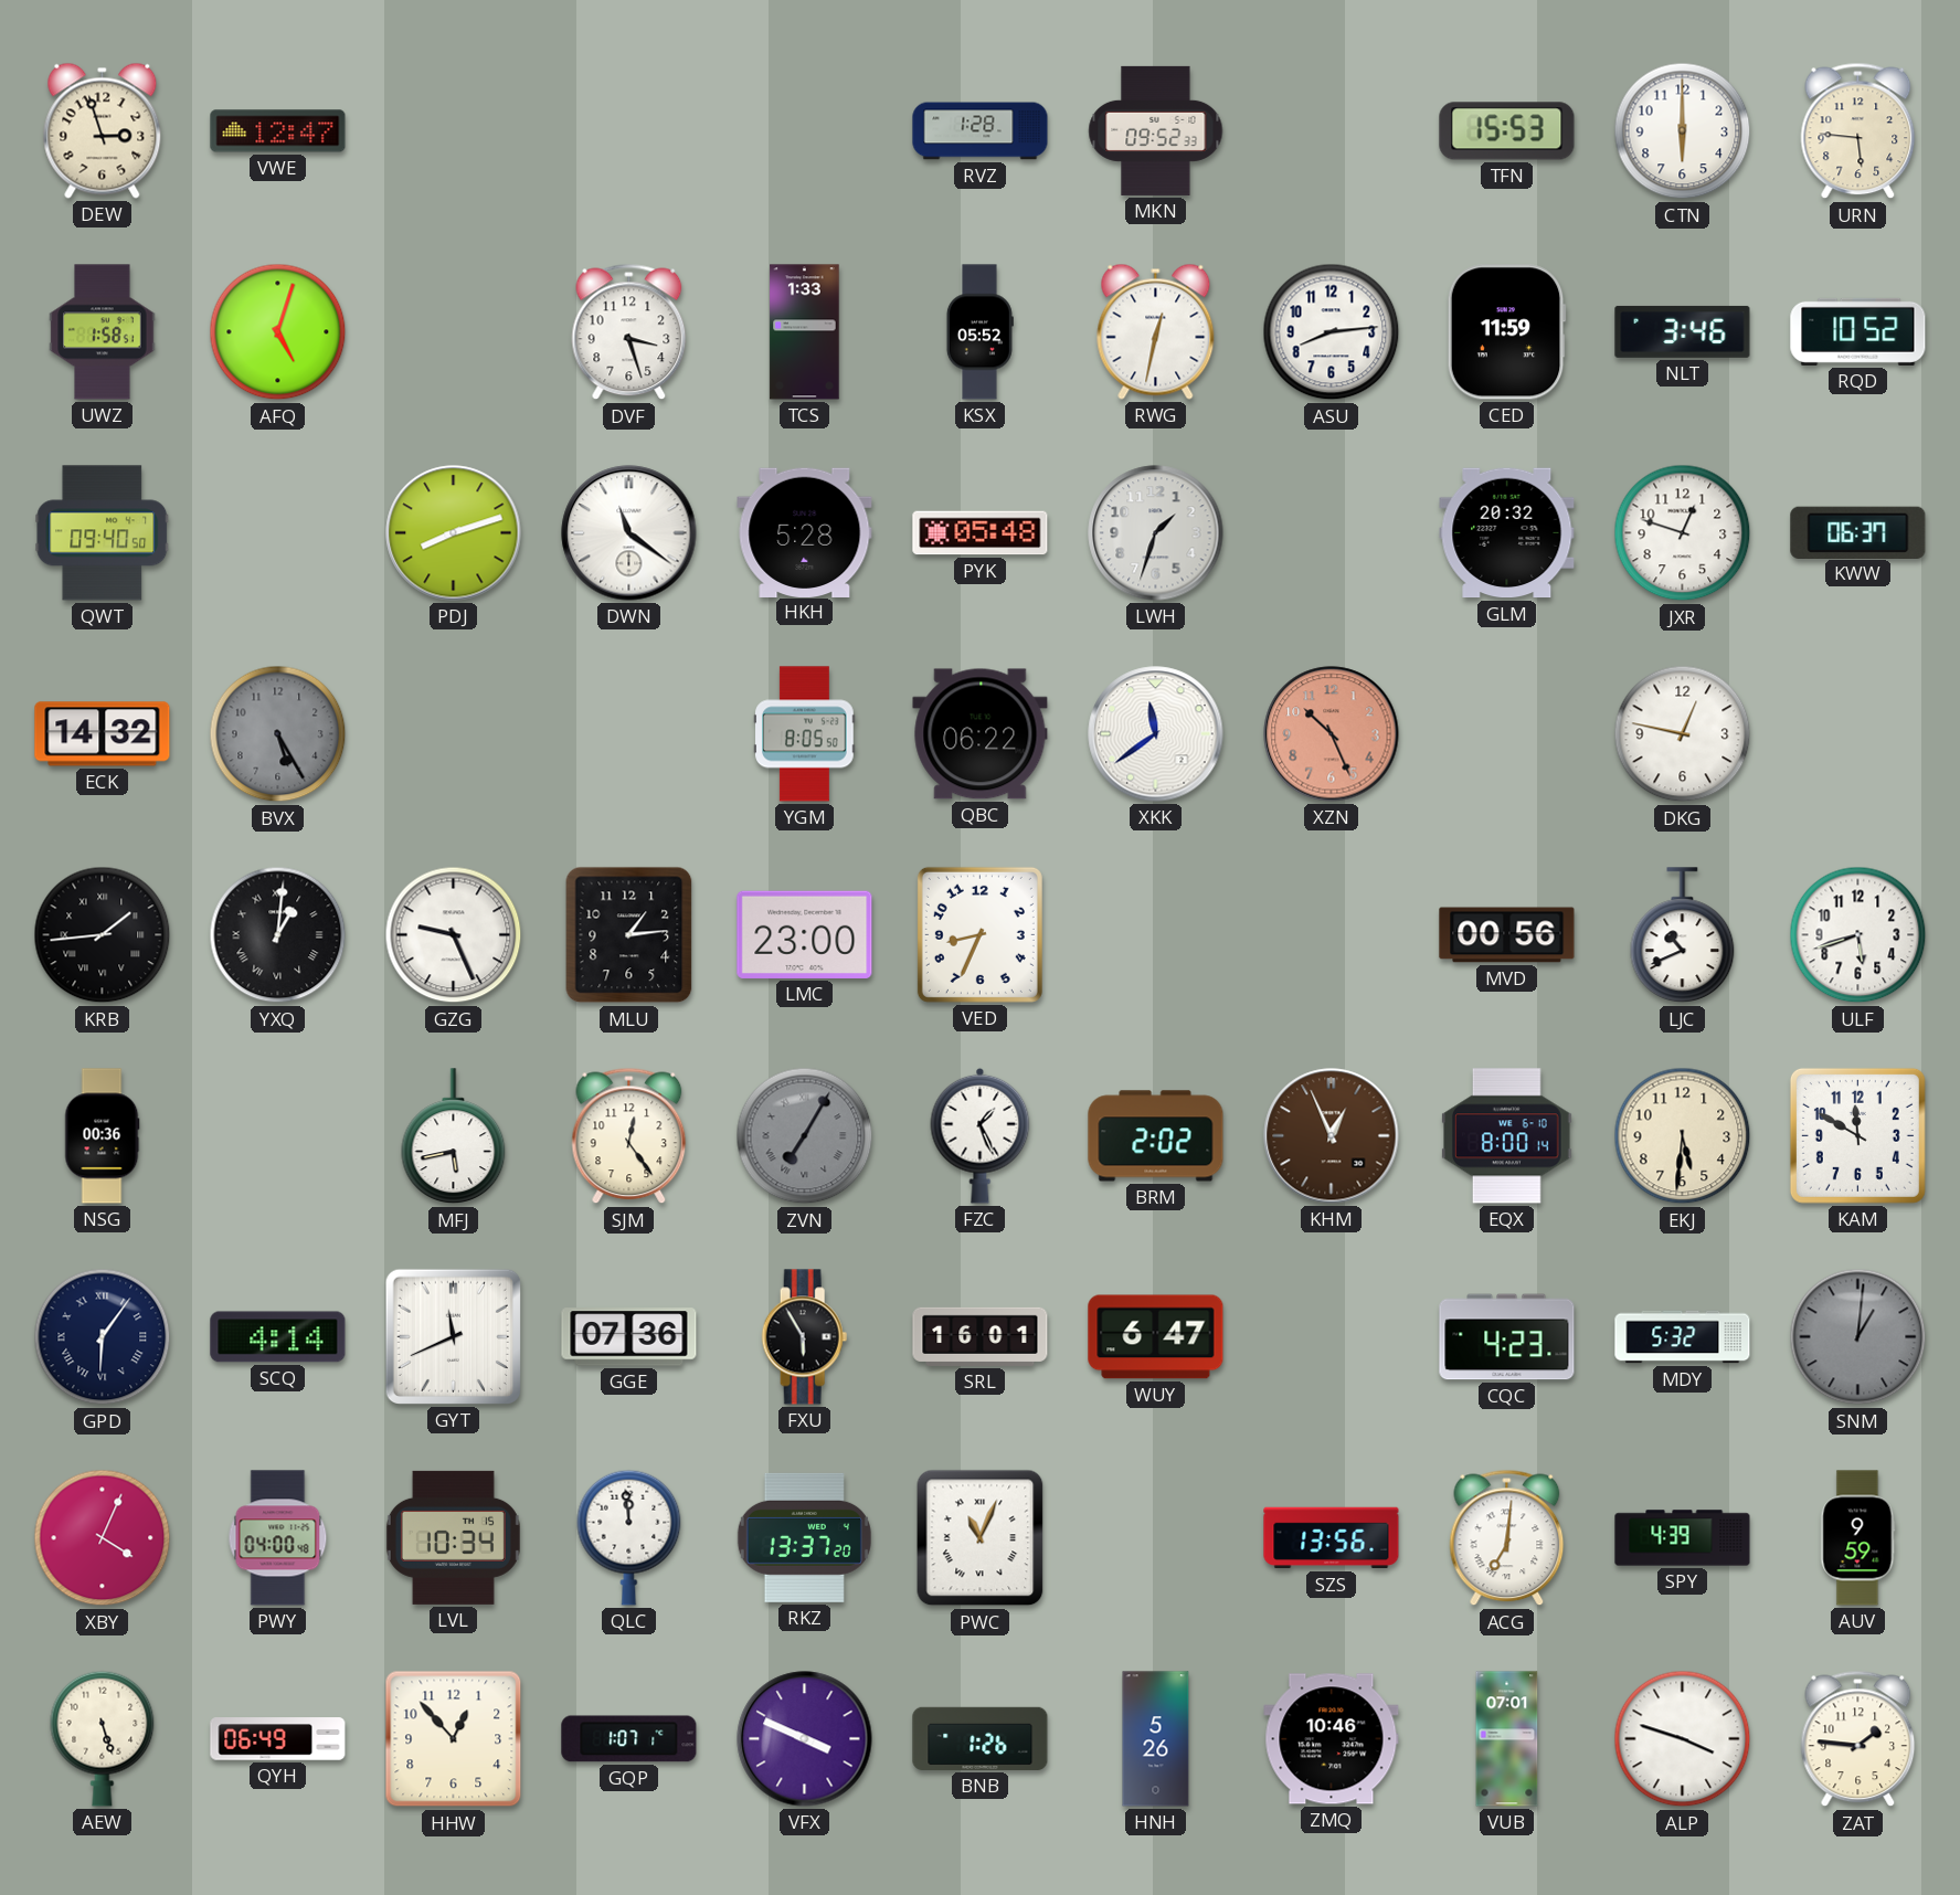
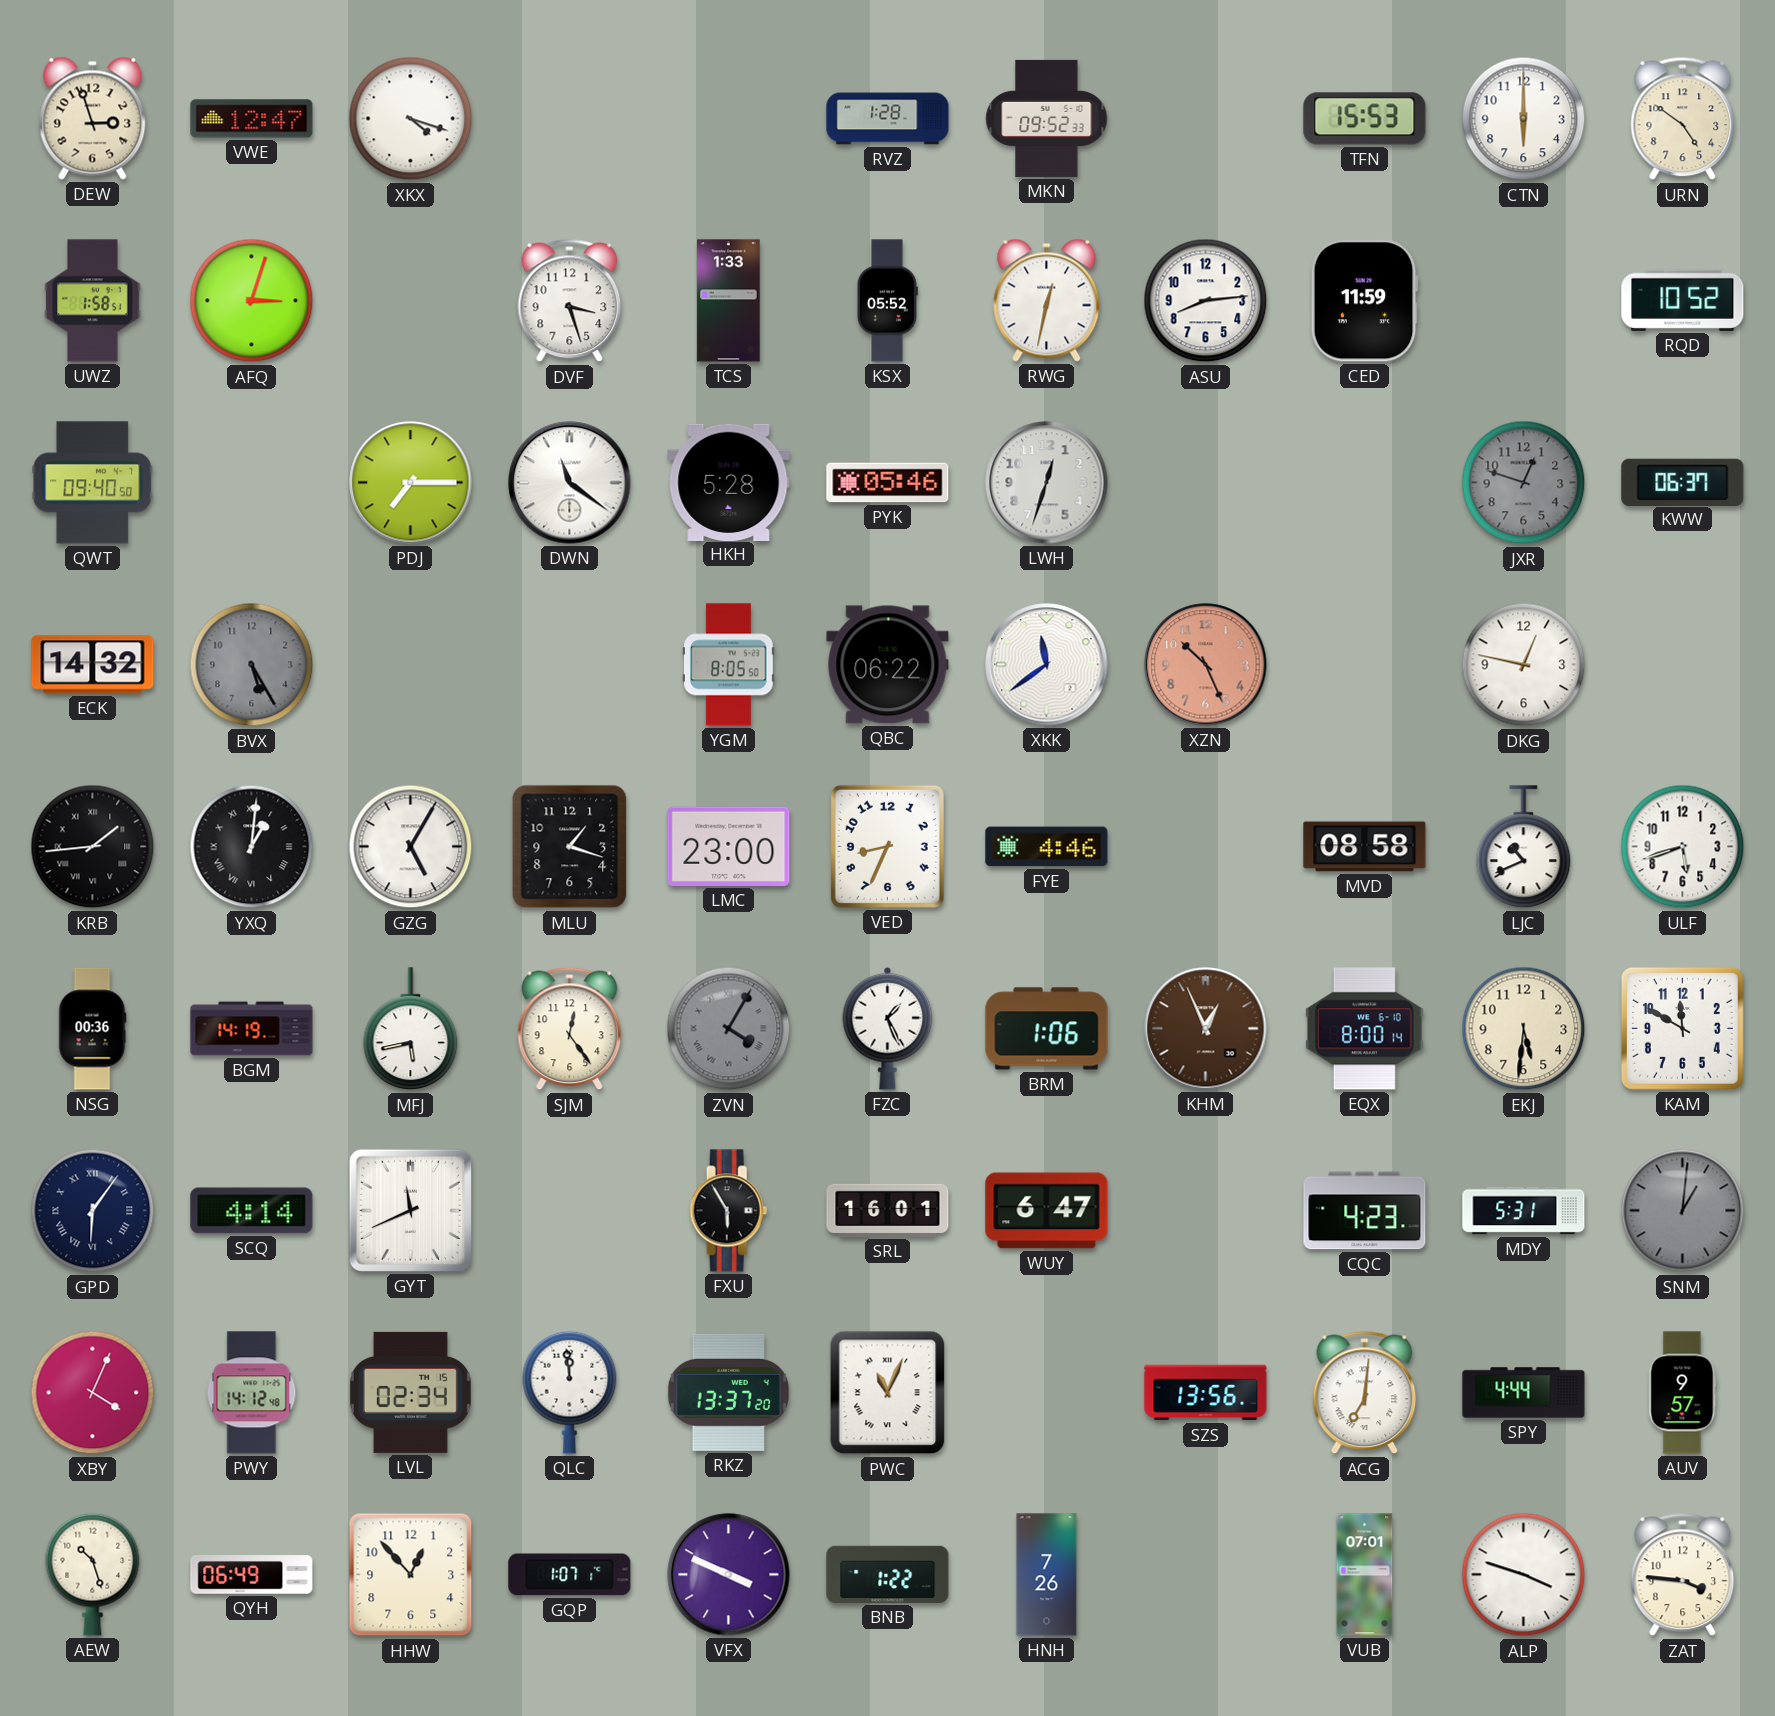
XKX: none -> 4:18 (411, 119)
URN: 5:46 -> 4:51 (1683, 119)
AFQ: 5:03 -> 3:03 (252, 301)
NLT: 3:46 -> none (1683, 331)
PDJ: 8:12 -> 7:15 (411, 483)
PYK: 05:48 -> 05:46 (888, 483)
LWH: 1:33 -> 12:33 (1047, 483)
GLM: 20:32 -> none (1507, 533)
JXR dial: white -> grey (1524, 483)
GZG: 9:26 -> 5:05 (411, 847)
MLU: 1:14 -> 1:18 (570, 847)
FYE: none -> 4:46 (1047, 847)
MVD: 00:56 -> 08:58 (1365, 847)
BGM: none -> 14:19 (252, 1029)
ZVN: 7:05 -> 4:05 (729, 1029)
BRM: 2:02 -> 1:06 (1047, 1029)
GGE: 07:36 -> none (629, 1337)
MDY: 5:32 -> 5:31 (1524, 1211)
PWY: 04:00 -> 14:12 (252, 1393)
LVL: 10:34 -> 02:34 (410, 1392)
SPY: 4:39 -> 4:44 (1524, 1393)
AUV: 9:59 -> 9:57 (1683, 1393)
AEW: 5:27 -> 10:27 (93, 1574)
BNB: 1:26 -> 1:22 (888, 1574)
HNH: 5:26 -> 7:26 (1047, 1575)
ZMQ: 10:46 -> none (1332, 1739)
ZAT: 1:46 -> 3:46 (1683, 1575)
